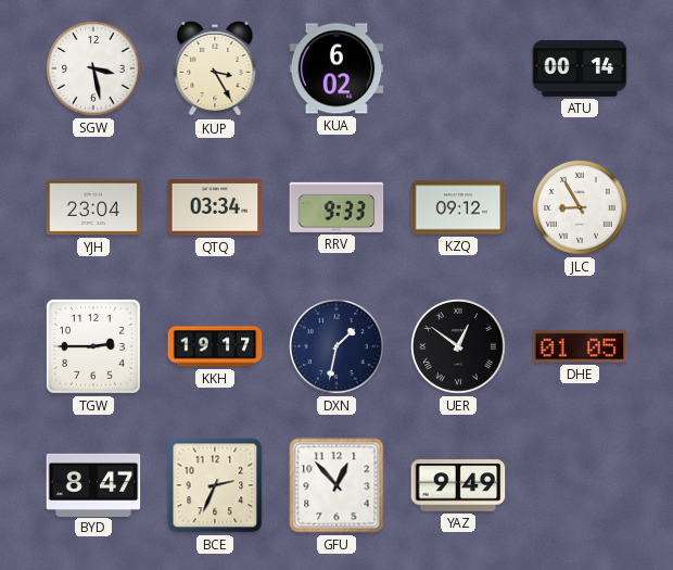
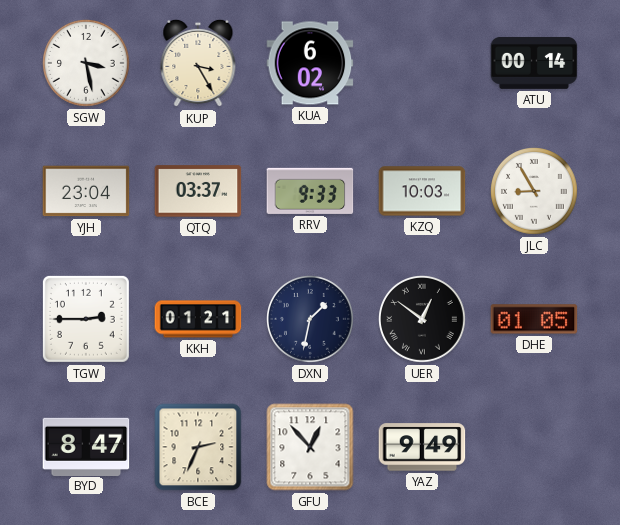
QTQ: 03:34 -> 03:37 (198, 191)
KZQ: 09:12 -> 10:03 (422, 191)
KKH: 19:17 -> 01:21 (198, 319)
